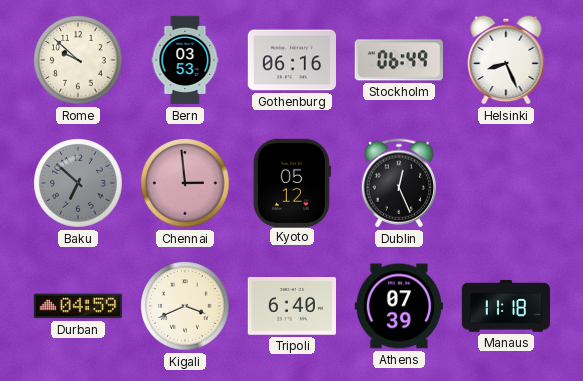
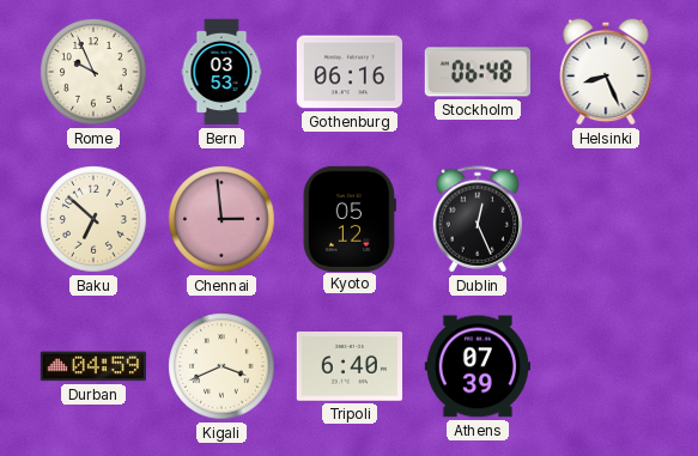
Rome: 9:52 -> 9:56 (93, 72)
Stockholm: 06:49 -> 06:48 (478, 72)
Baku dial: grey -> cream (93, 219)
Manaus: 11:18 -> none (506, 306)
